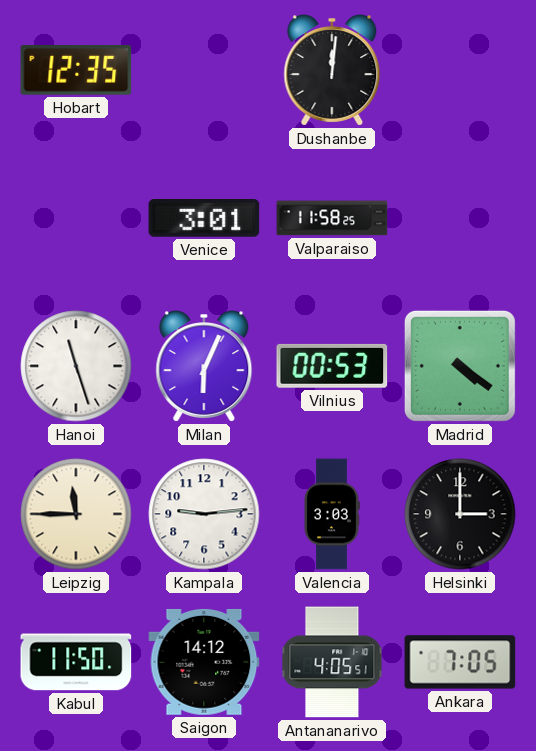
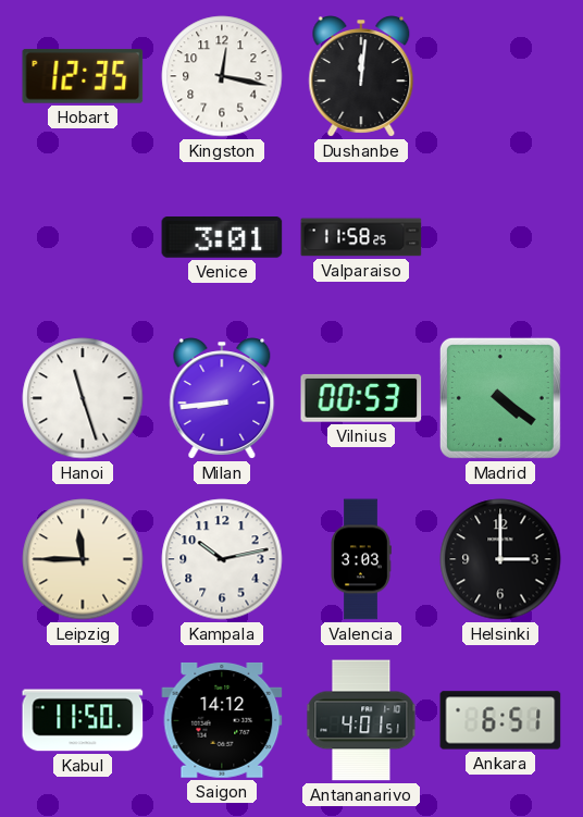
Kingston: none -> 12:17 (222, 76)
Milan: 6:04 -> 8:44 (222, 398)
Kampala: 9:14 -> 10:13 (222, 559)
Antananarivo: 4:05 -> 4:01 (361, 720)
Ankara: 7:05 -> 6:51 (500, 720)
